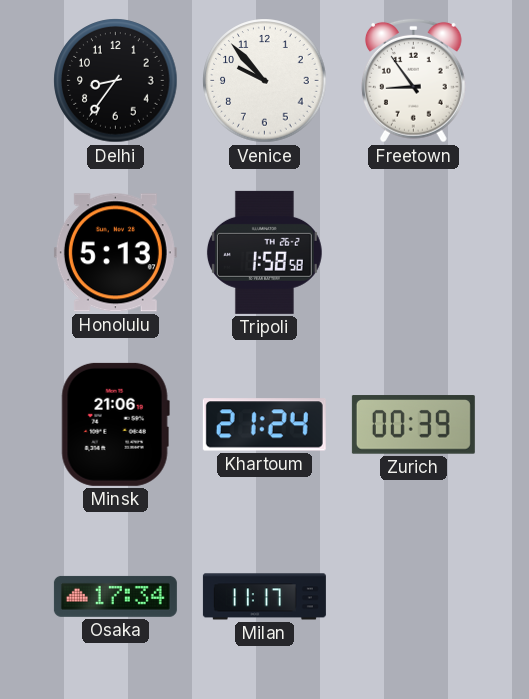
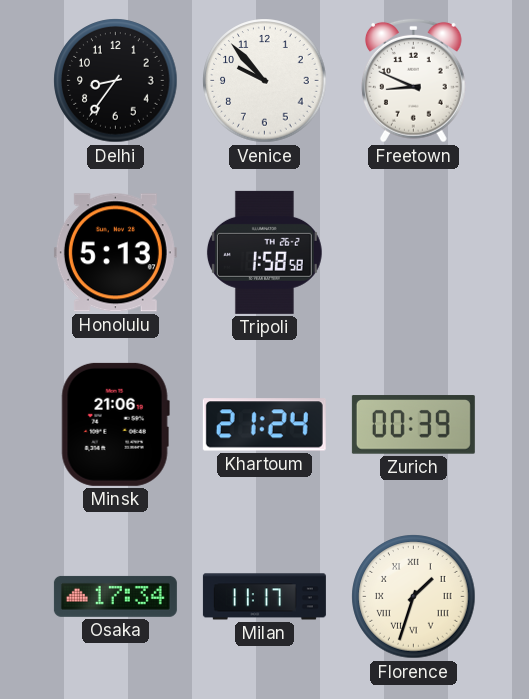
Freetown: 8:54 -> 8:49 (414, 80)
Florence: none -> 1:33 (414, 597)
